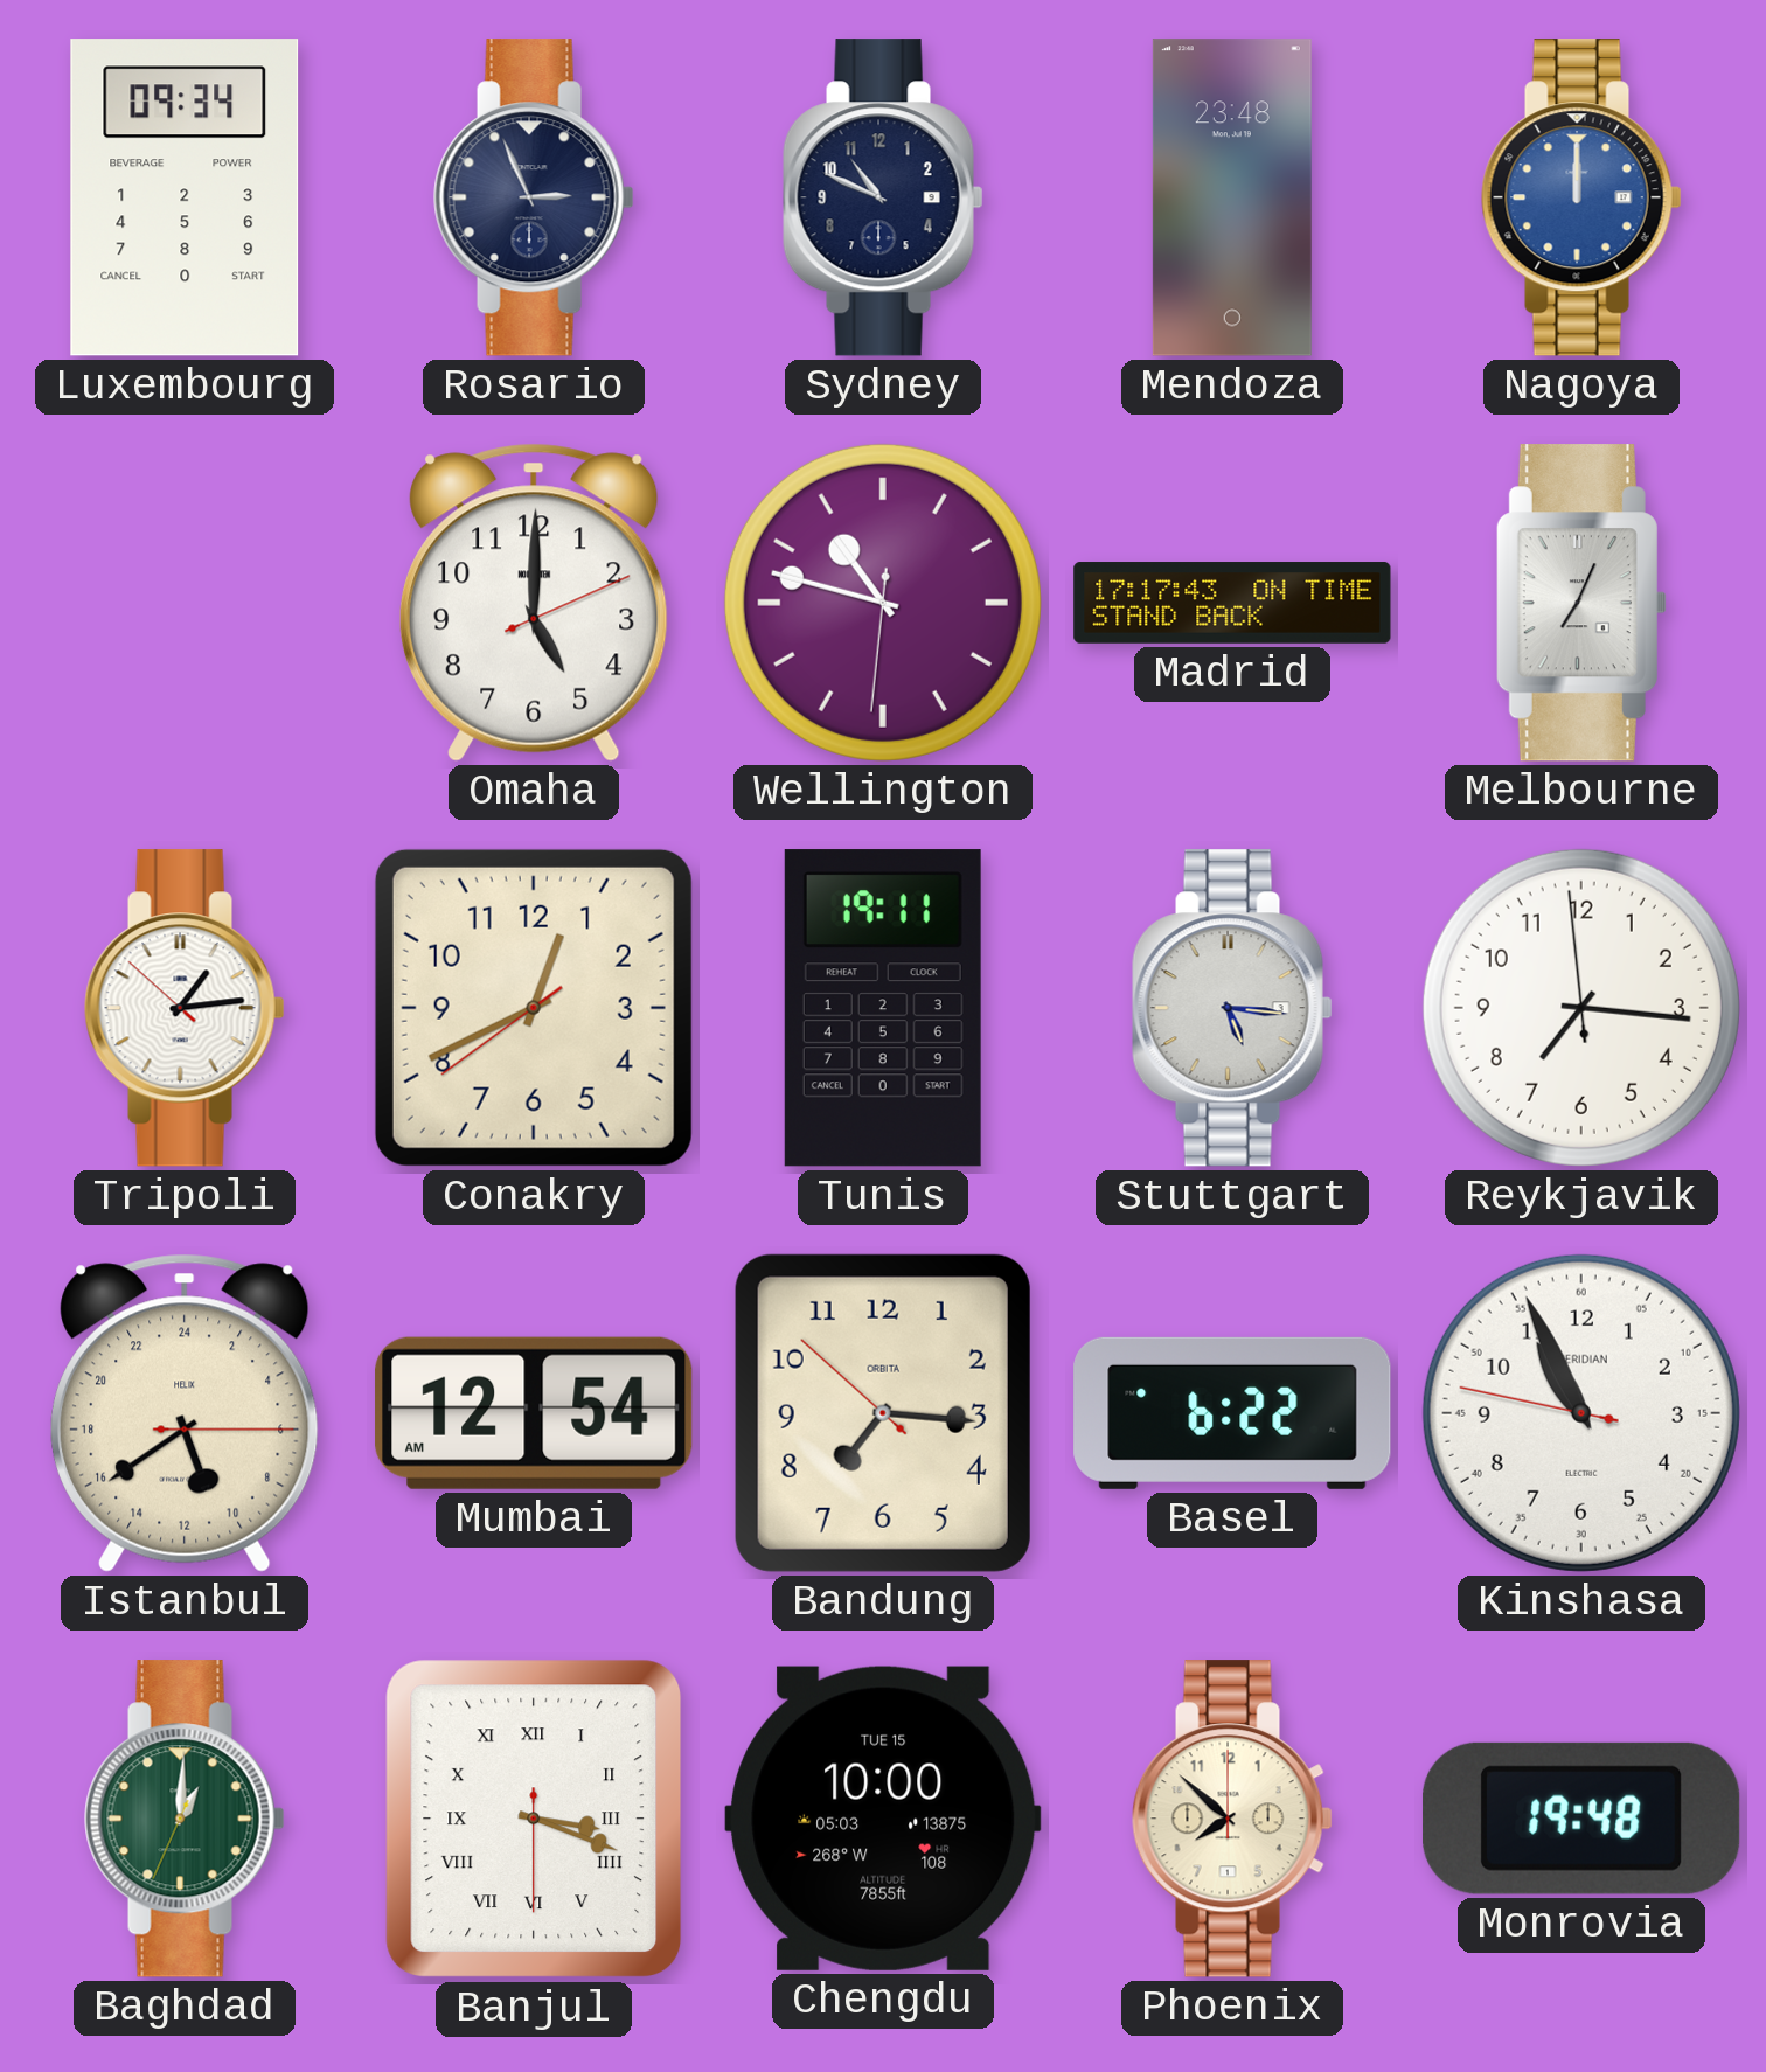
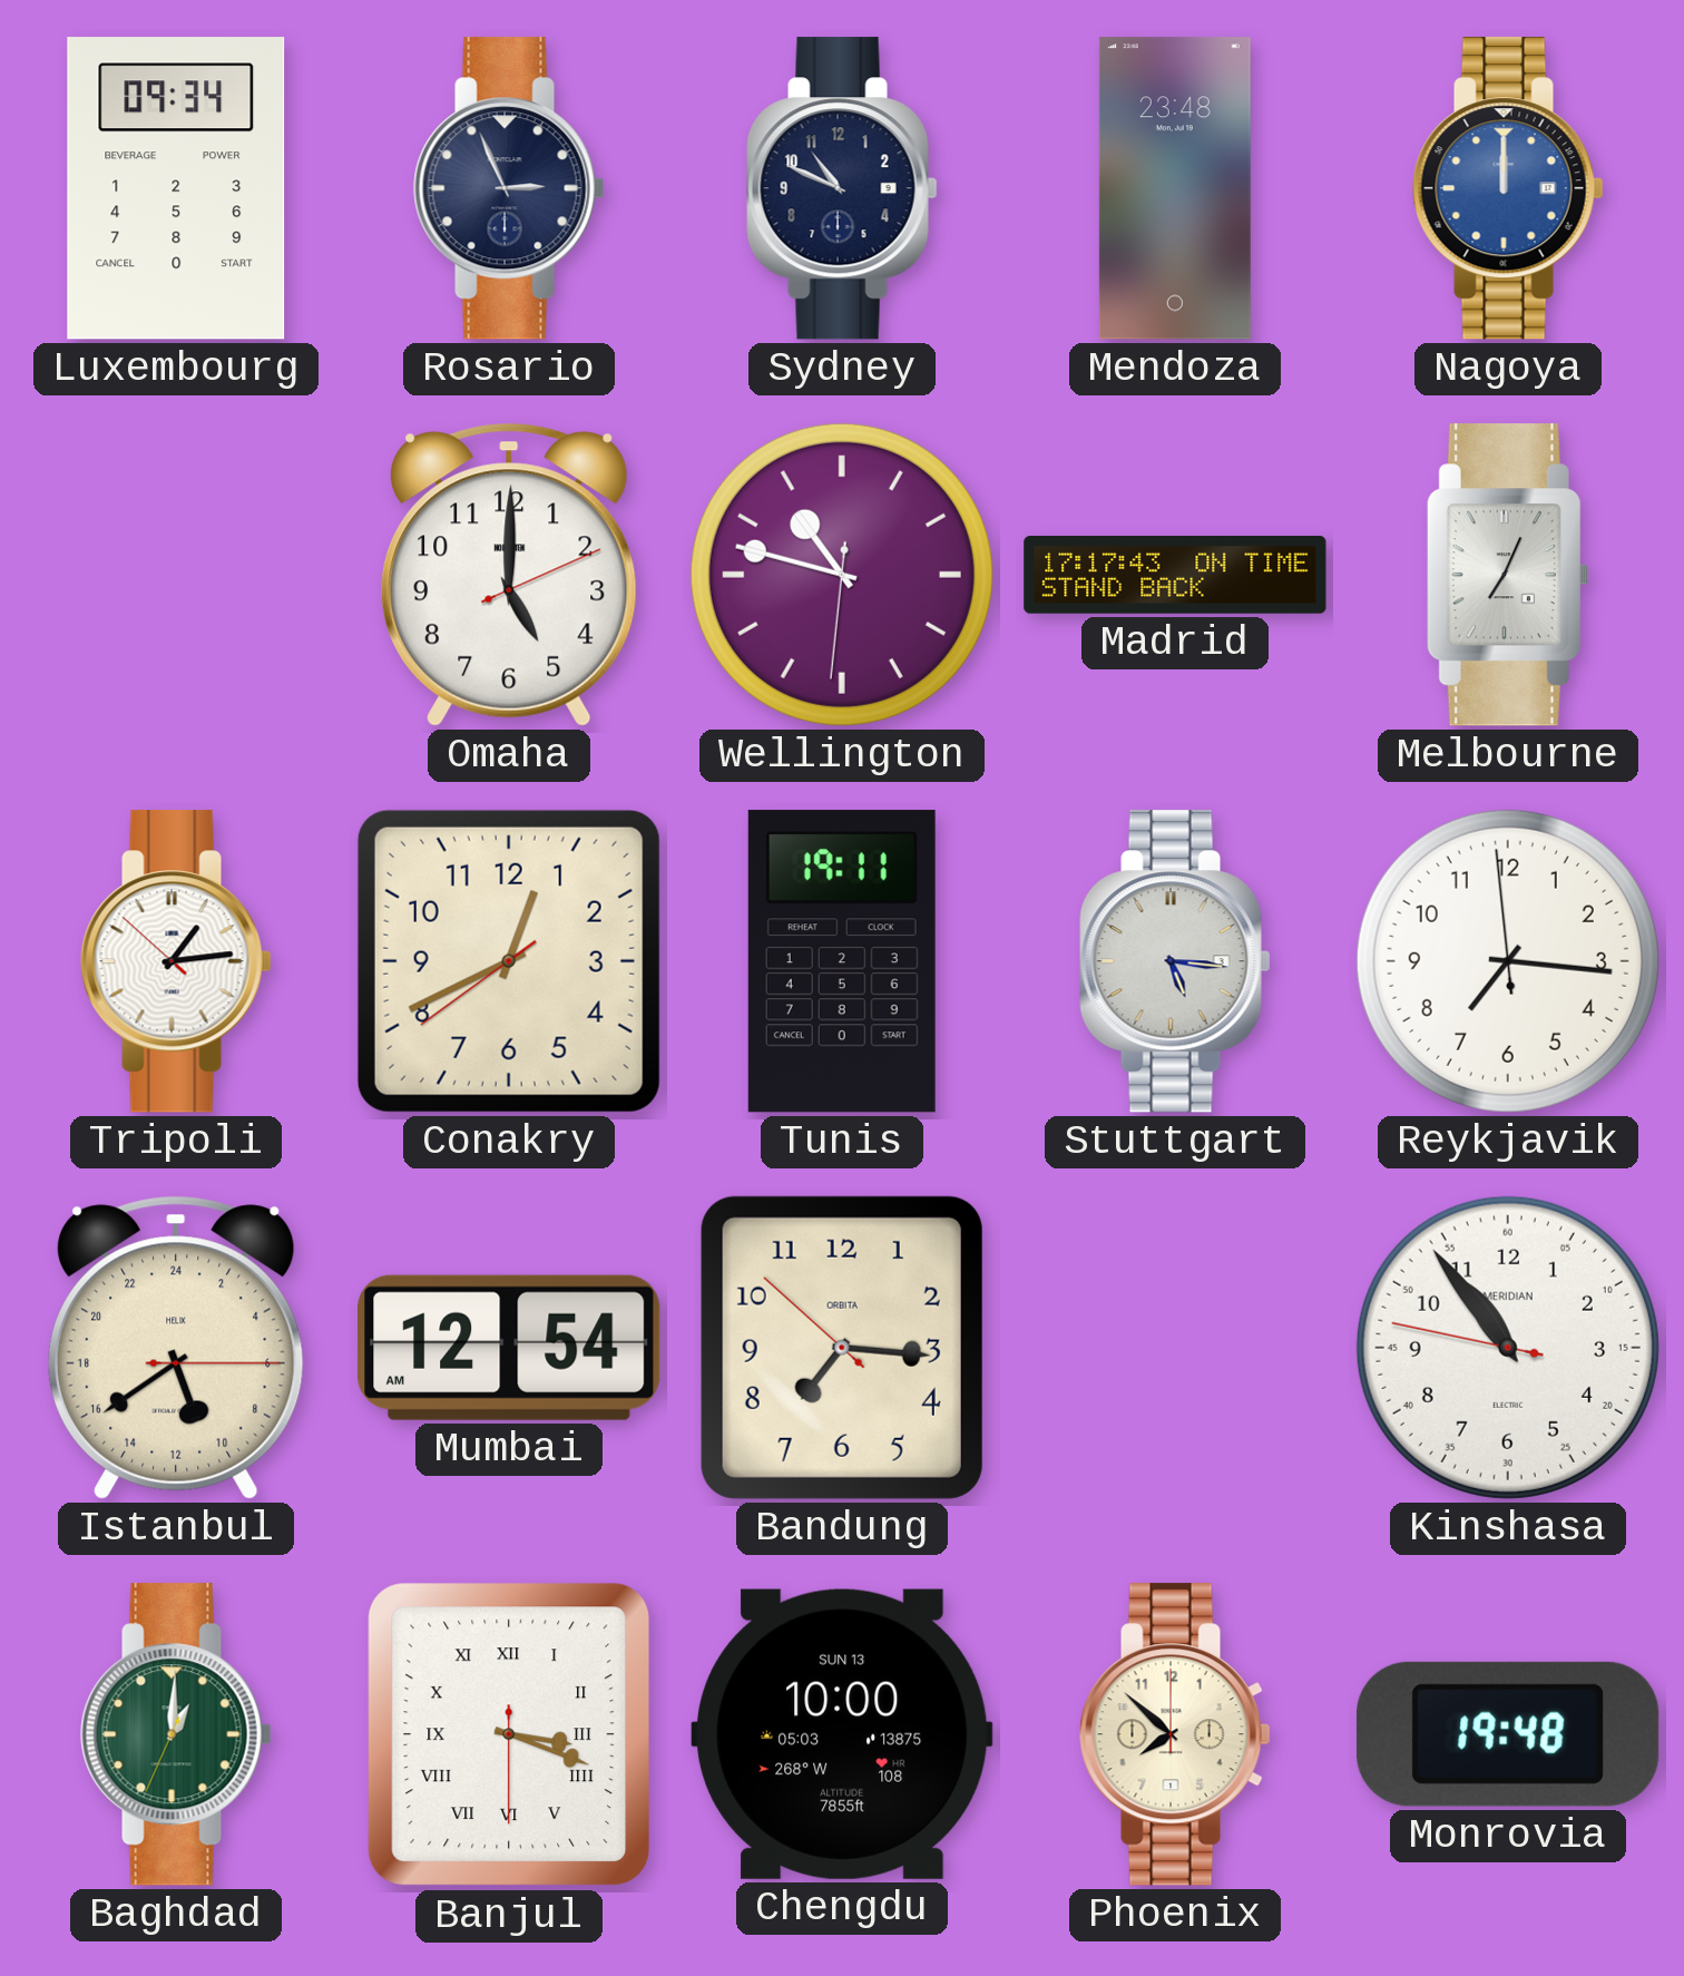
Basel: 6:22 -> none (1232, 1413)
Kinshasa: 10:55 -> 10:53 (1508, 1348)
Chengdu date: TUE 15 -> SUN 13 (842, 1734)
